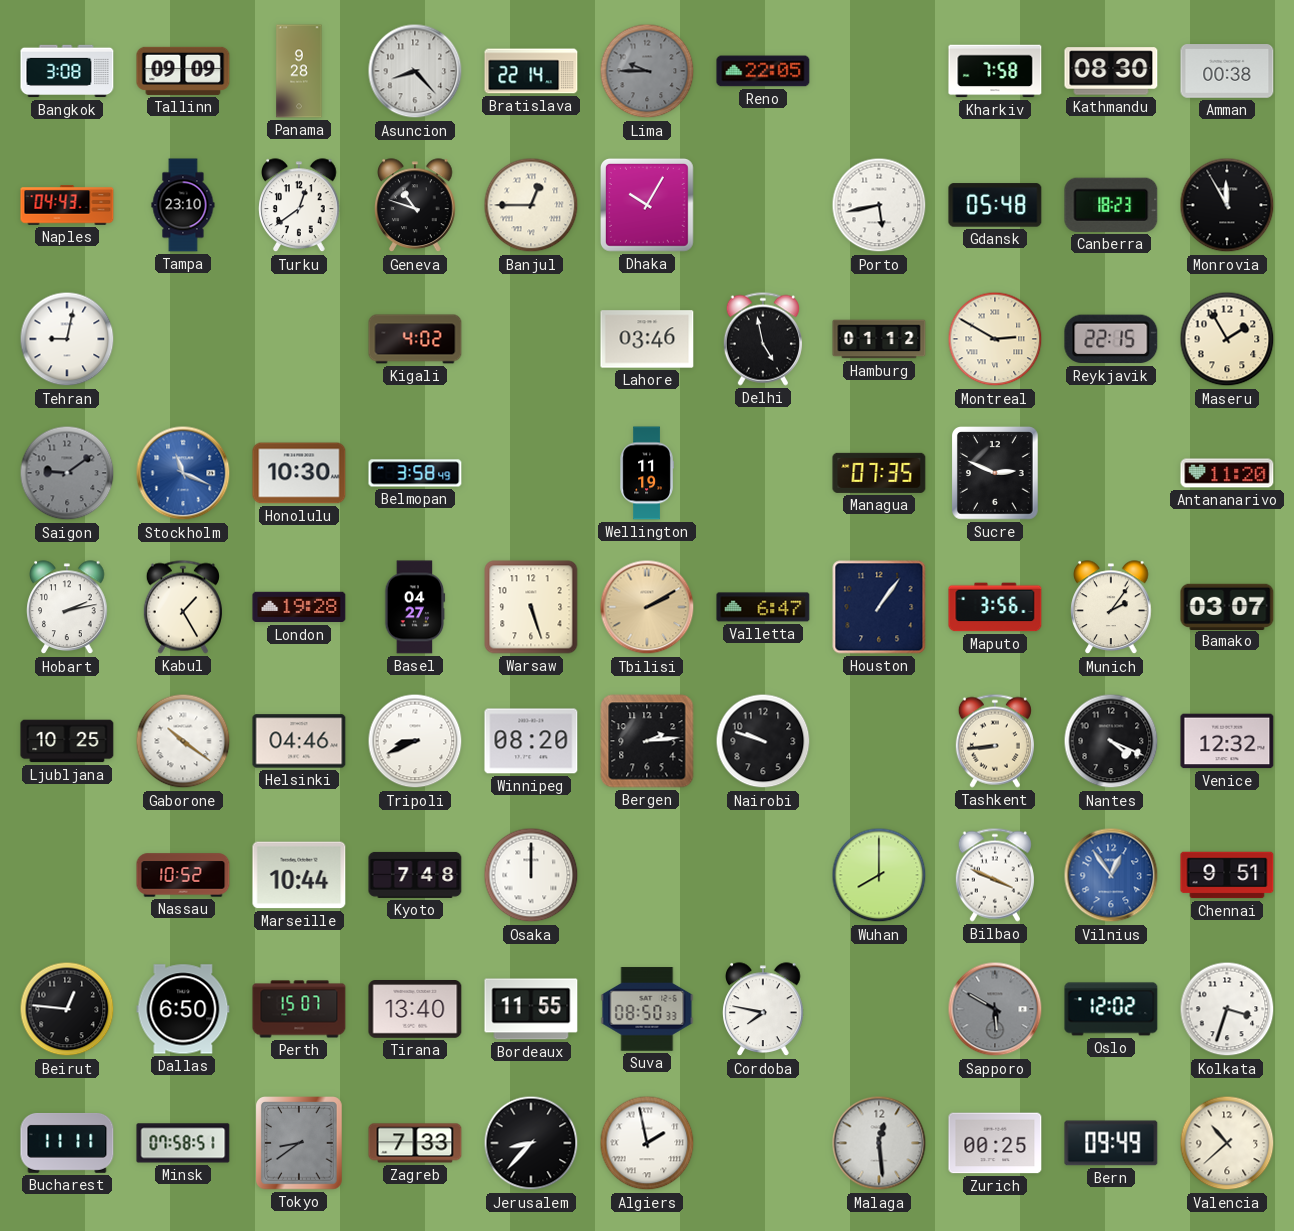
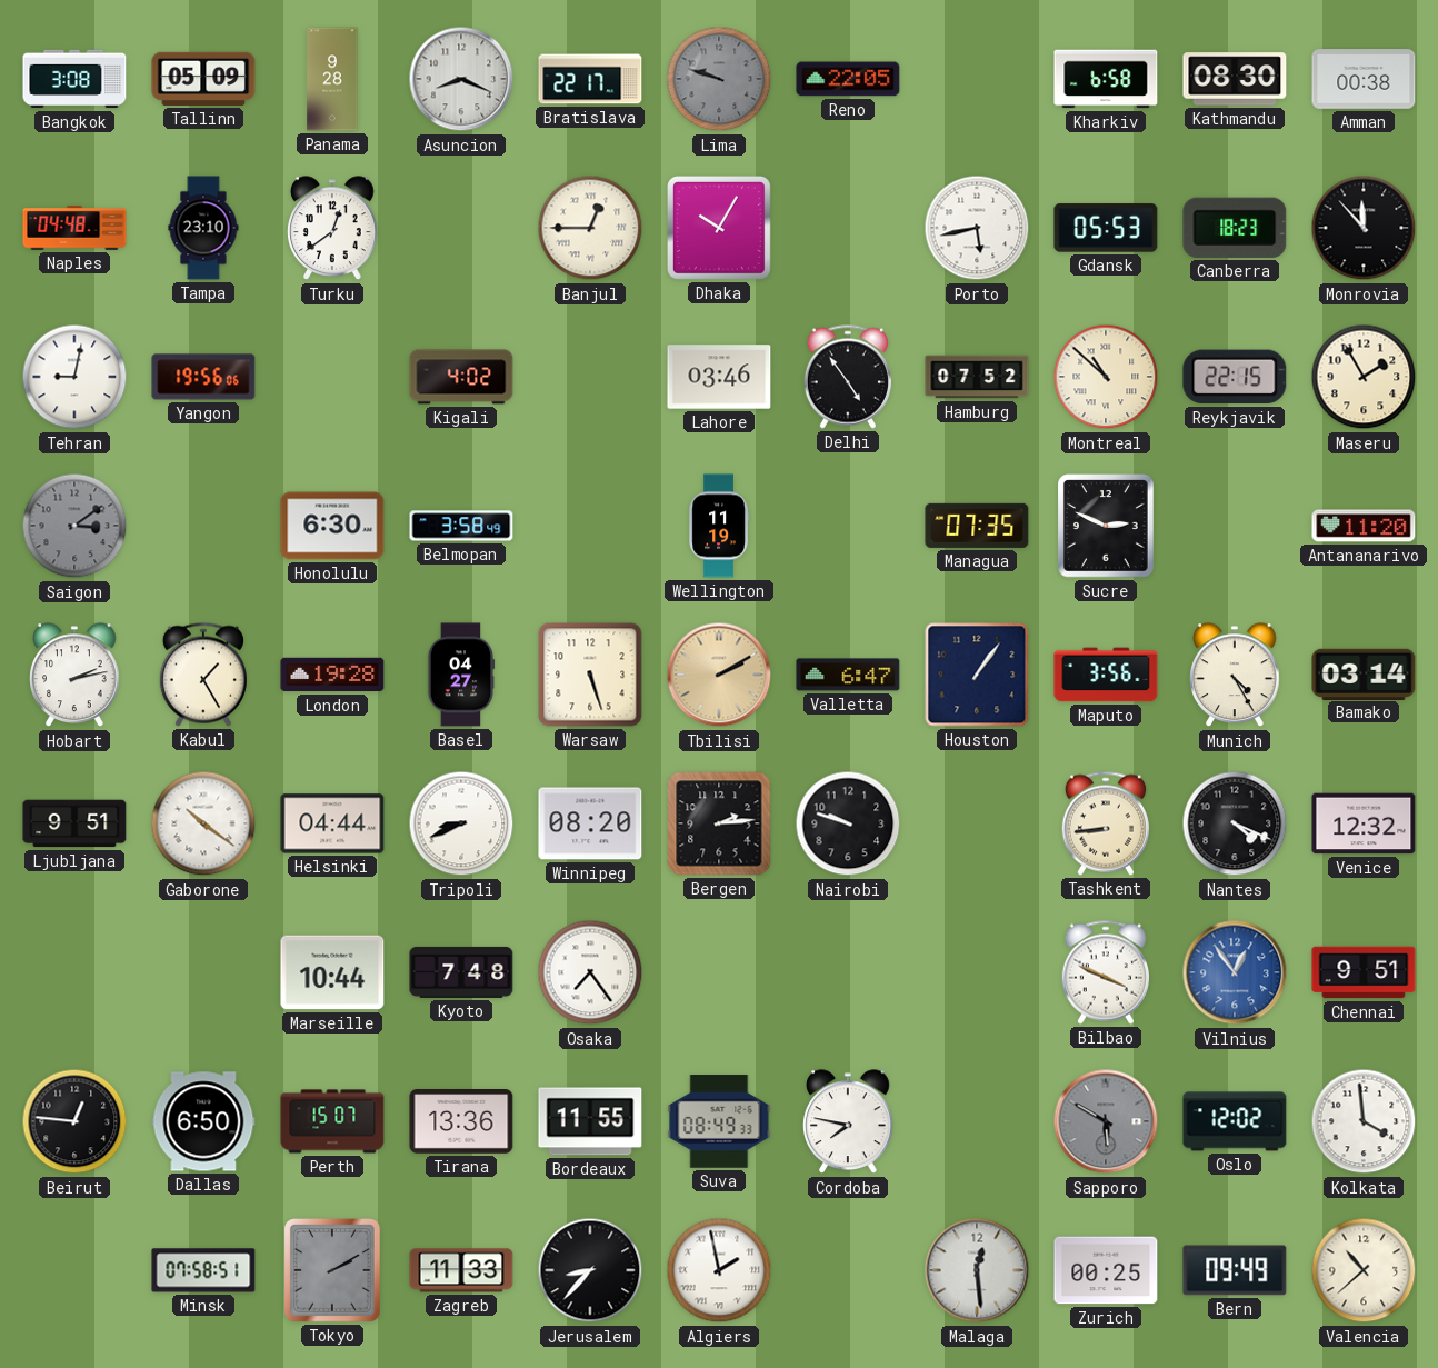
Tallinn: 09:09 -> 05:09 (203, 79)
Asuncion: 8:23 -> 8:19 (461, 79)
Bratislava: 22:14 -> 22:17 (590, 79)
Lima: 9:45 -> 9:48 (719, 79)
Kharkiv: 7:58 -> 6:58 (1106, 79)
Naples: 04:43 -> 04:48 (74, 228)
Geneva: 10:48 -> none (415, 206)
Gdansk: 05:48 -> 05:53 (1106, 228)
Monrovia: 11:55 -> 11:53 (1364, 228)
Yangon: none -> 19:56 (203, 377)
Delhi: 4:58 -> 4:54 (848, 377)
Hamburg: 01:12 -> 07:52 (977, 377)
Montreal: 2:50 -> 10:52 (1106, 377)
Saigon: 9:09 -> 3:09 (74, 526)
Stockholm: 11:19 -> none (183, 473)
Honolulu: 10:30 -> 6:30 (332, 526)
Munich: 2:06 -> 4:25 (1235, 676)
Bamako: 03:07 -> 03:14 (1364, 673)
Ljubljana: 10:25 -> 9:51 (74, 823)
Helsinki: 04:46 -> 04:44 (332, 823)
Nassau: 10:52 -> none (183, 875)
Osaka: 12:00 -> 7:24 (590, 972)
Wuhan: 8:00 -> none (879, 875)
Tirana: 13:40 -> 13:36 (461, 1122)
Suva: 08:50 -> 08:49 (719, 1121)
Kolkata: 3:33 -> 3:59 (1364, 1121)
Bucharest: 11:11 -> none (67, 1143)
Tokyo: 8:39 -> 2:10 (333, 1271)
Zagreb: 7:33 -> 11:33 (461, 1270)
